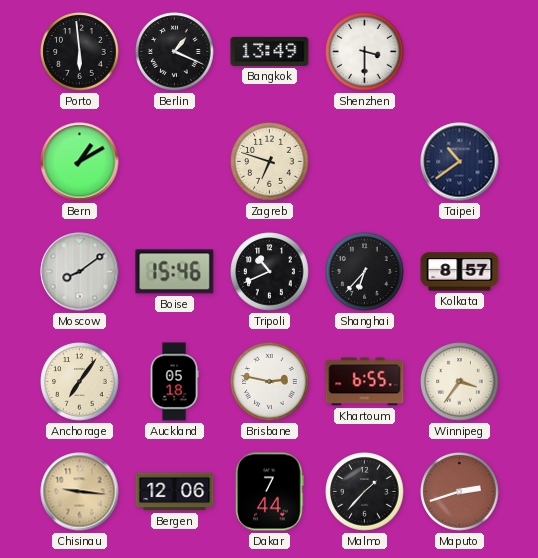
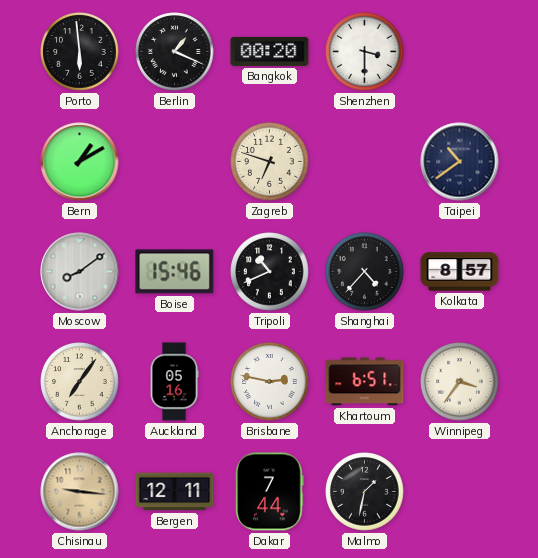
Bangkok: 13:49 -> 00:20 (270, 51)
Shanghai: 6:37 -> 4:37 (365, 272)
Auckland: 05:18 -> 05:16 (174, 382)
Khartoum: 6:55 -> 6:51 (365, 382)
Bergen: 12:06 -> 12:11 (175, 492)
Malmo: 1:37 -> 1:32 (365, 492)
Maputo: 2:42 -> none (460, 492)
